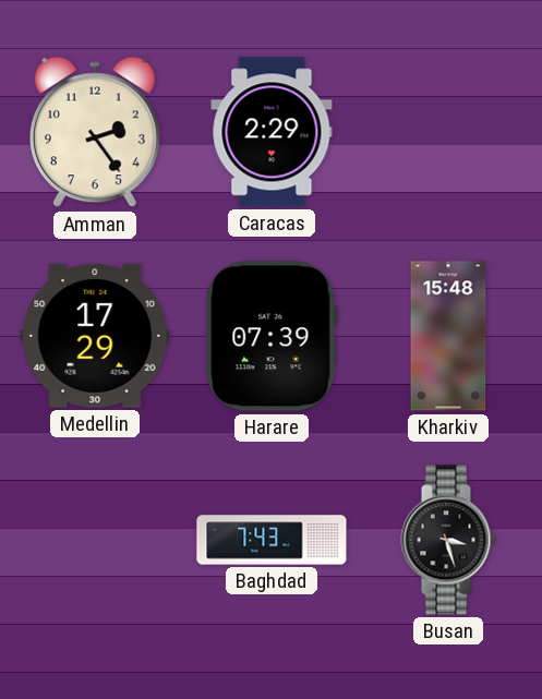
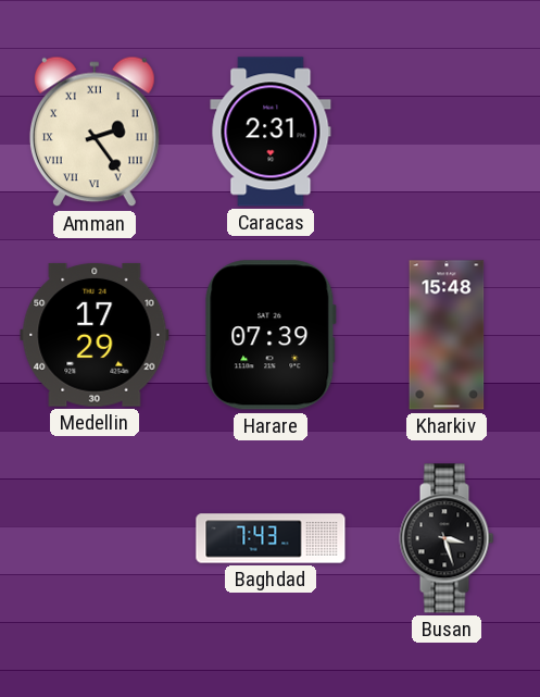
Amman numerals: Arabic -> Roman (95, 132)
Caracas: 2:29 -> 2:31 (271, 132)
